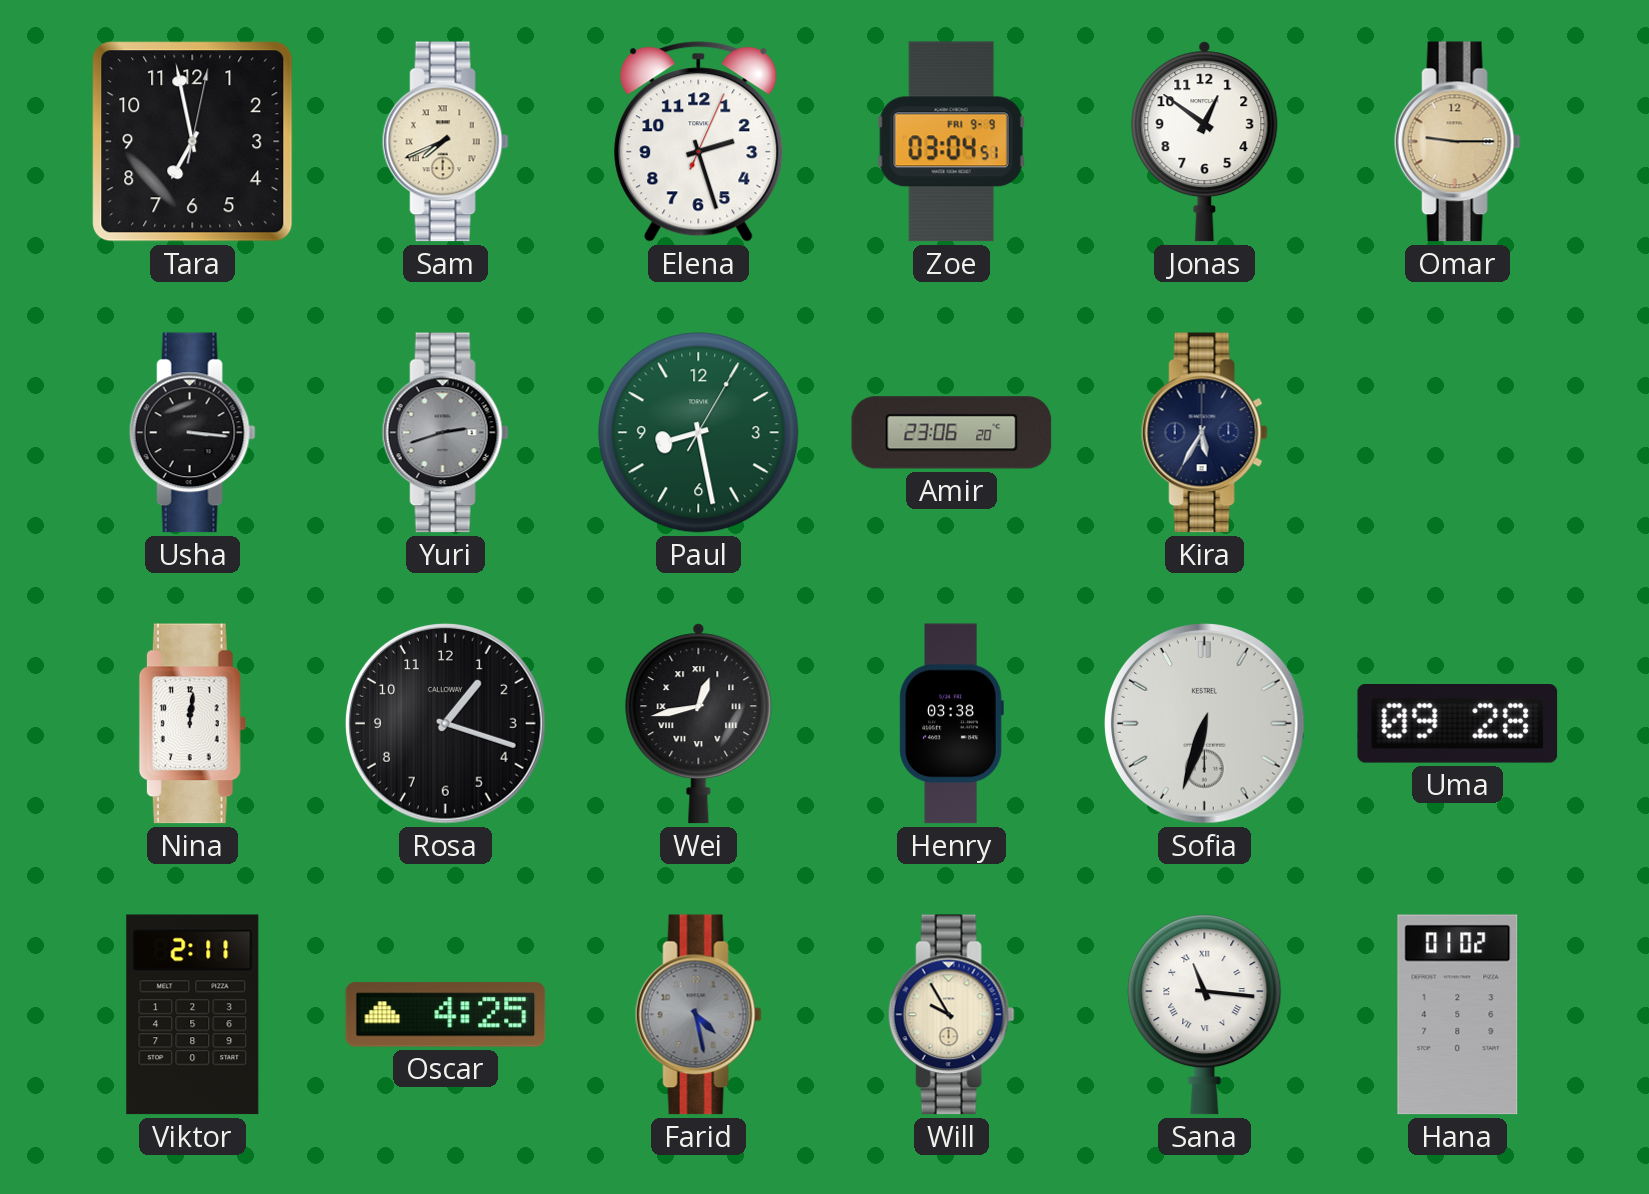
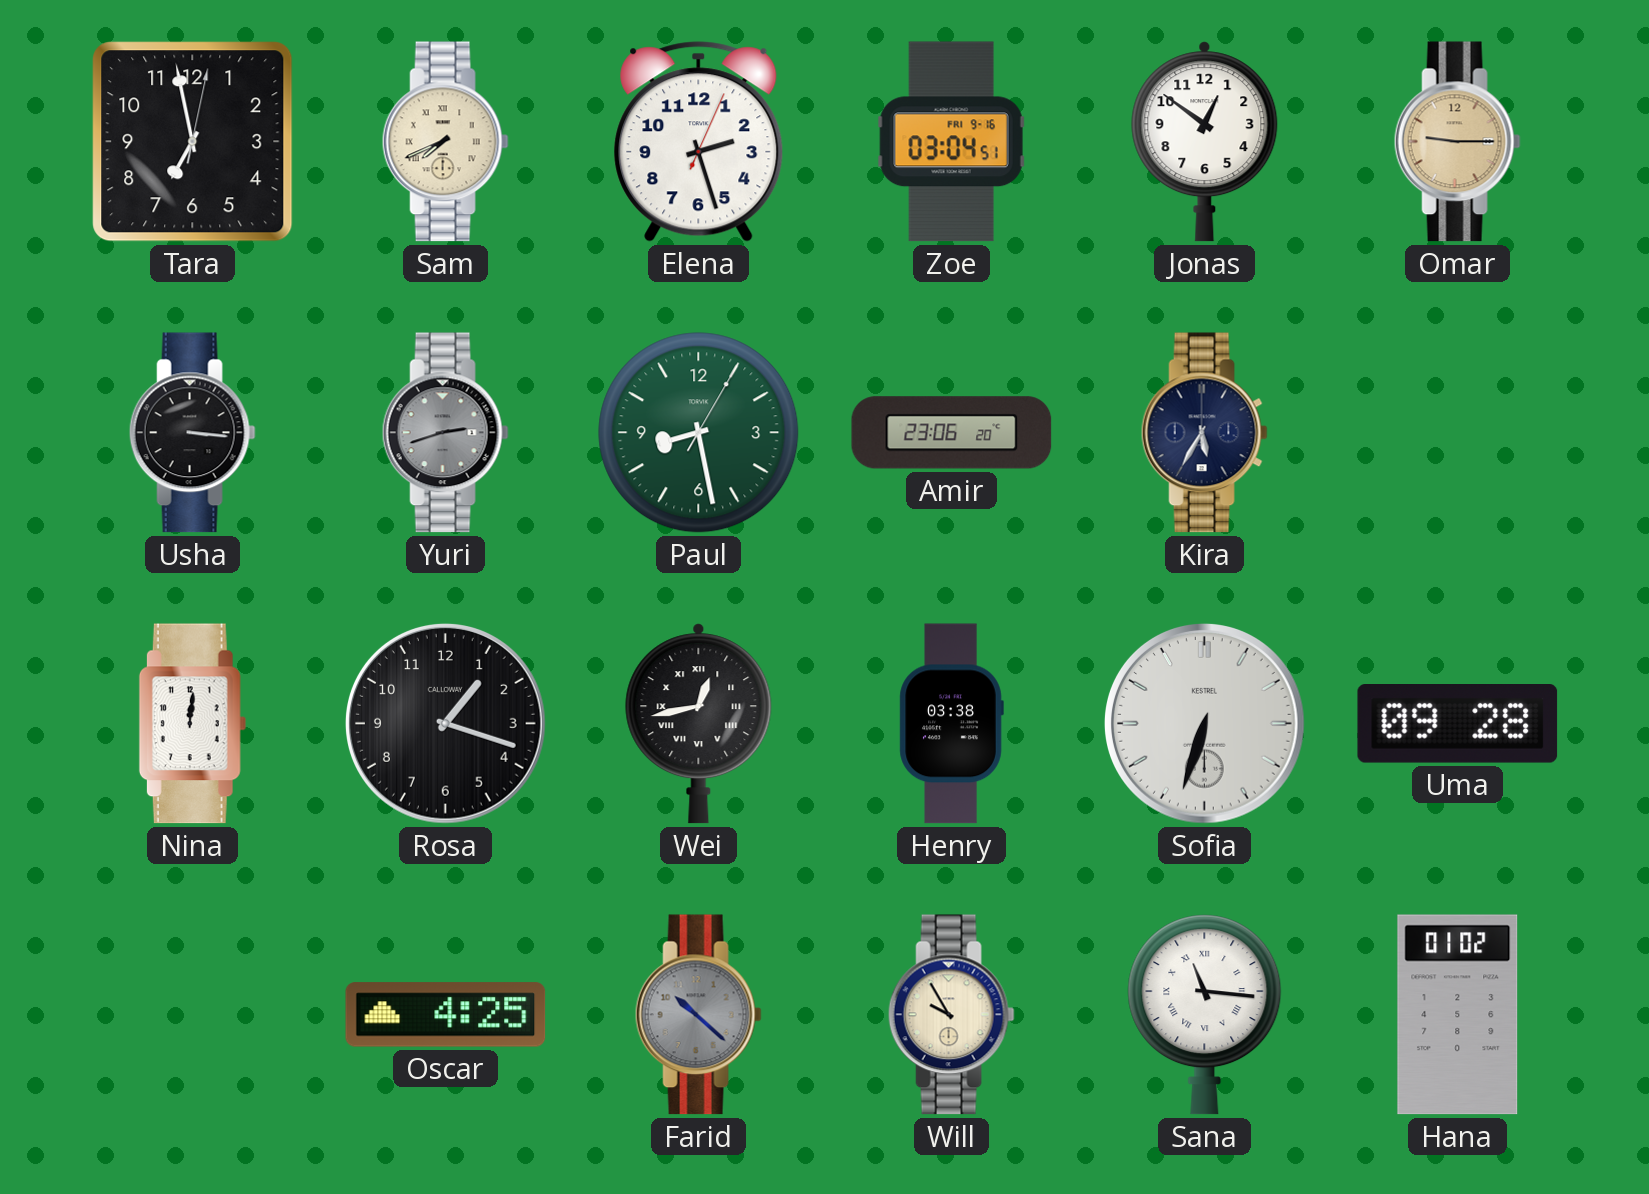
Zoe date: FRI 9-9 -> FRI 9-16 (951, 142)
Viktor: 2:11 -> none (193, 1015)
Farid: 4:28 -> 10:22 (698, 1015)
